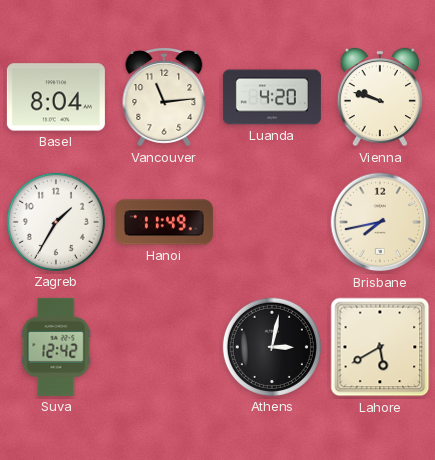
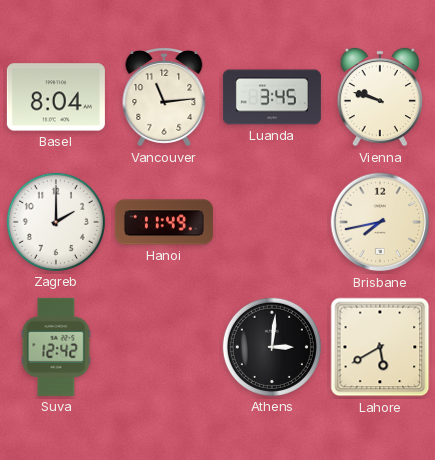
Luanda: 4:20 -> 3:45 (272, 97)
Zagreb: 1:35 -> 2:00 (56, 222)
Athens: 3:02 -> 3:01 (272, 347)
